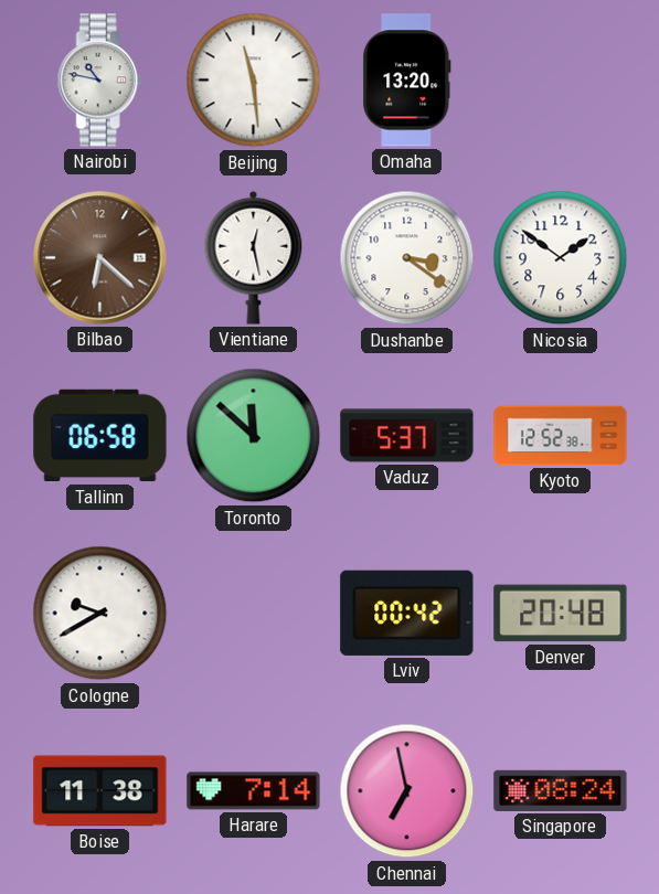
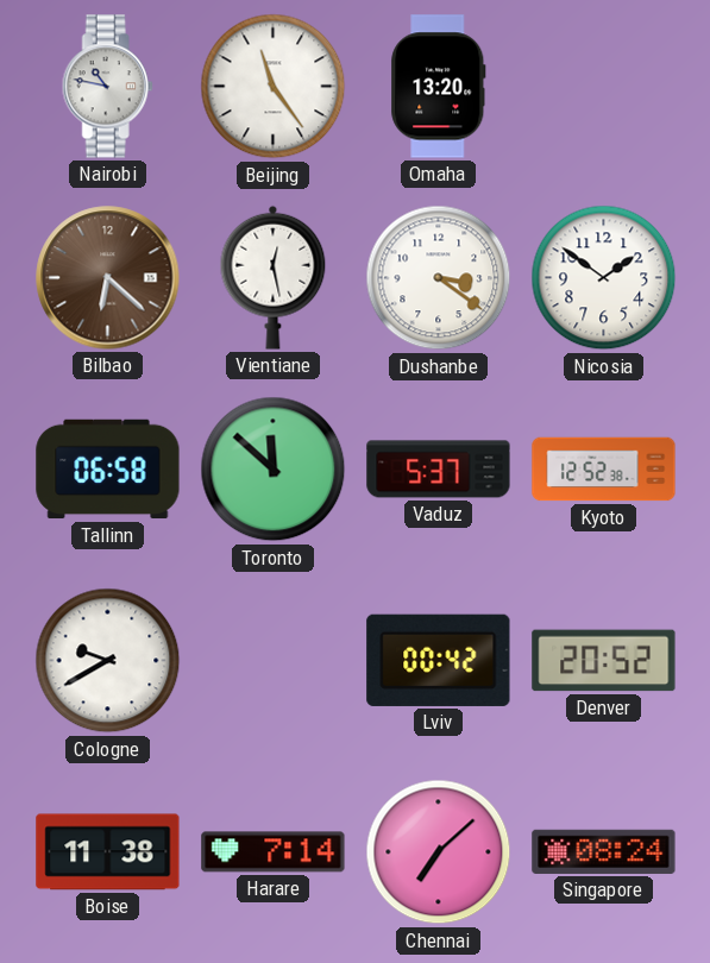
Beijing: 11:29 -> 11:24 (274, 87)
Denver: 20:48 -> 20:52 (604, 661)
Chennai: 6:58 -> 7:08 (439, 852)
